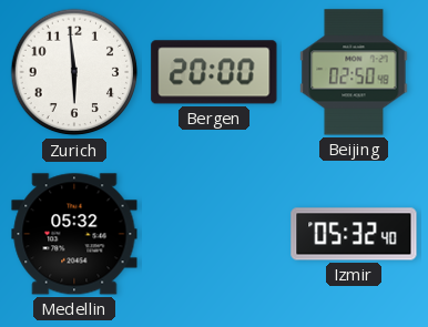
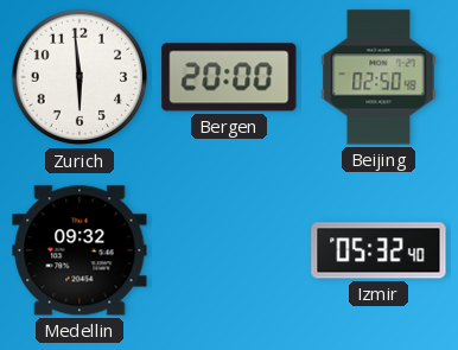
Medellin: 05:32 -> 09:32 (79, 250)
